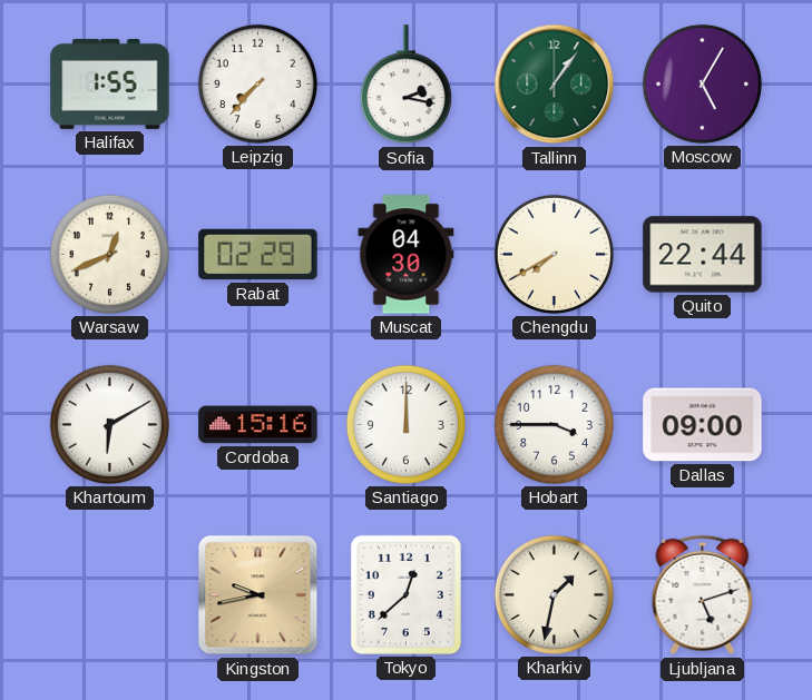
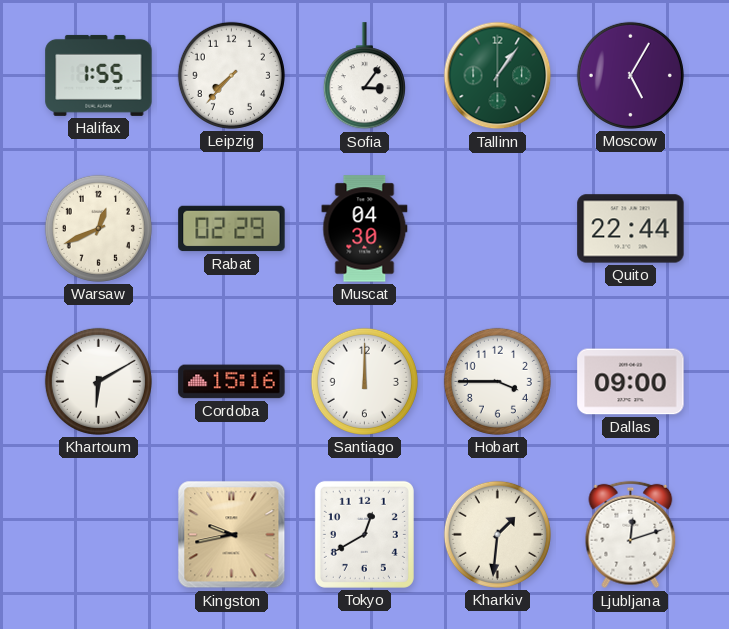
Sofia: 2:17 -> 3:06 (364, 76)
Chengdu: 7:40 -> none (554, 254)
Tokyo: 12:38 -> 12:40 (364, 534)
Kharkiv: 1:32 -> 1:31 (497, 534)
Ljubljana: 5:12 -> 12:12 (631, 535)
